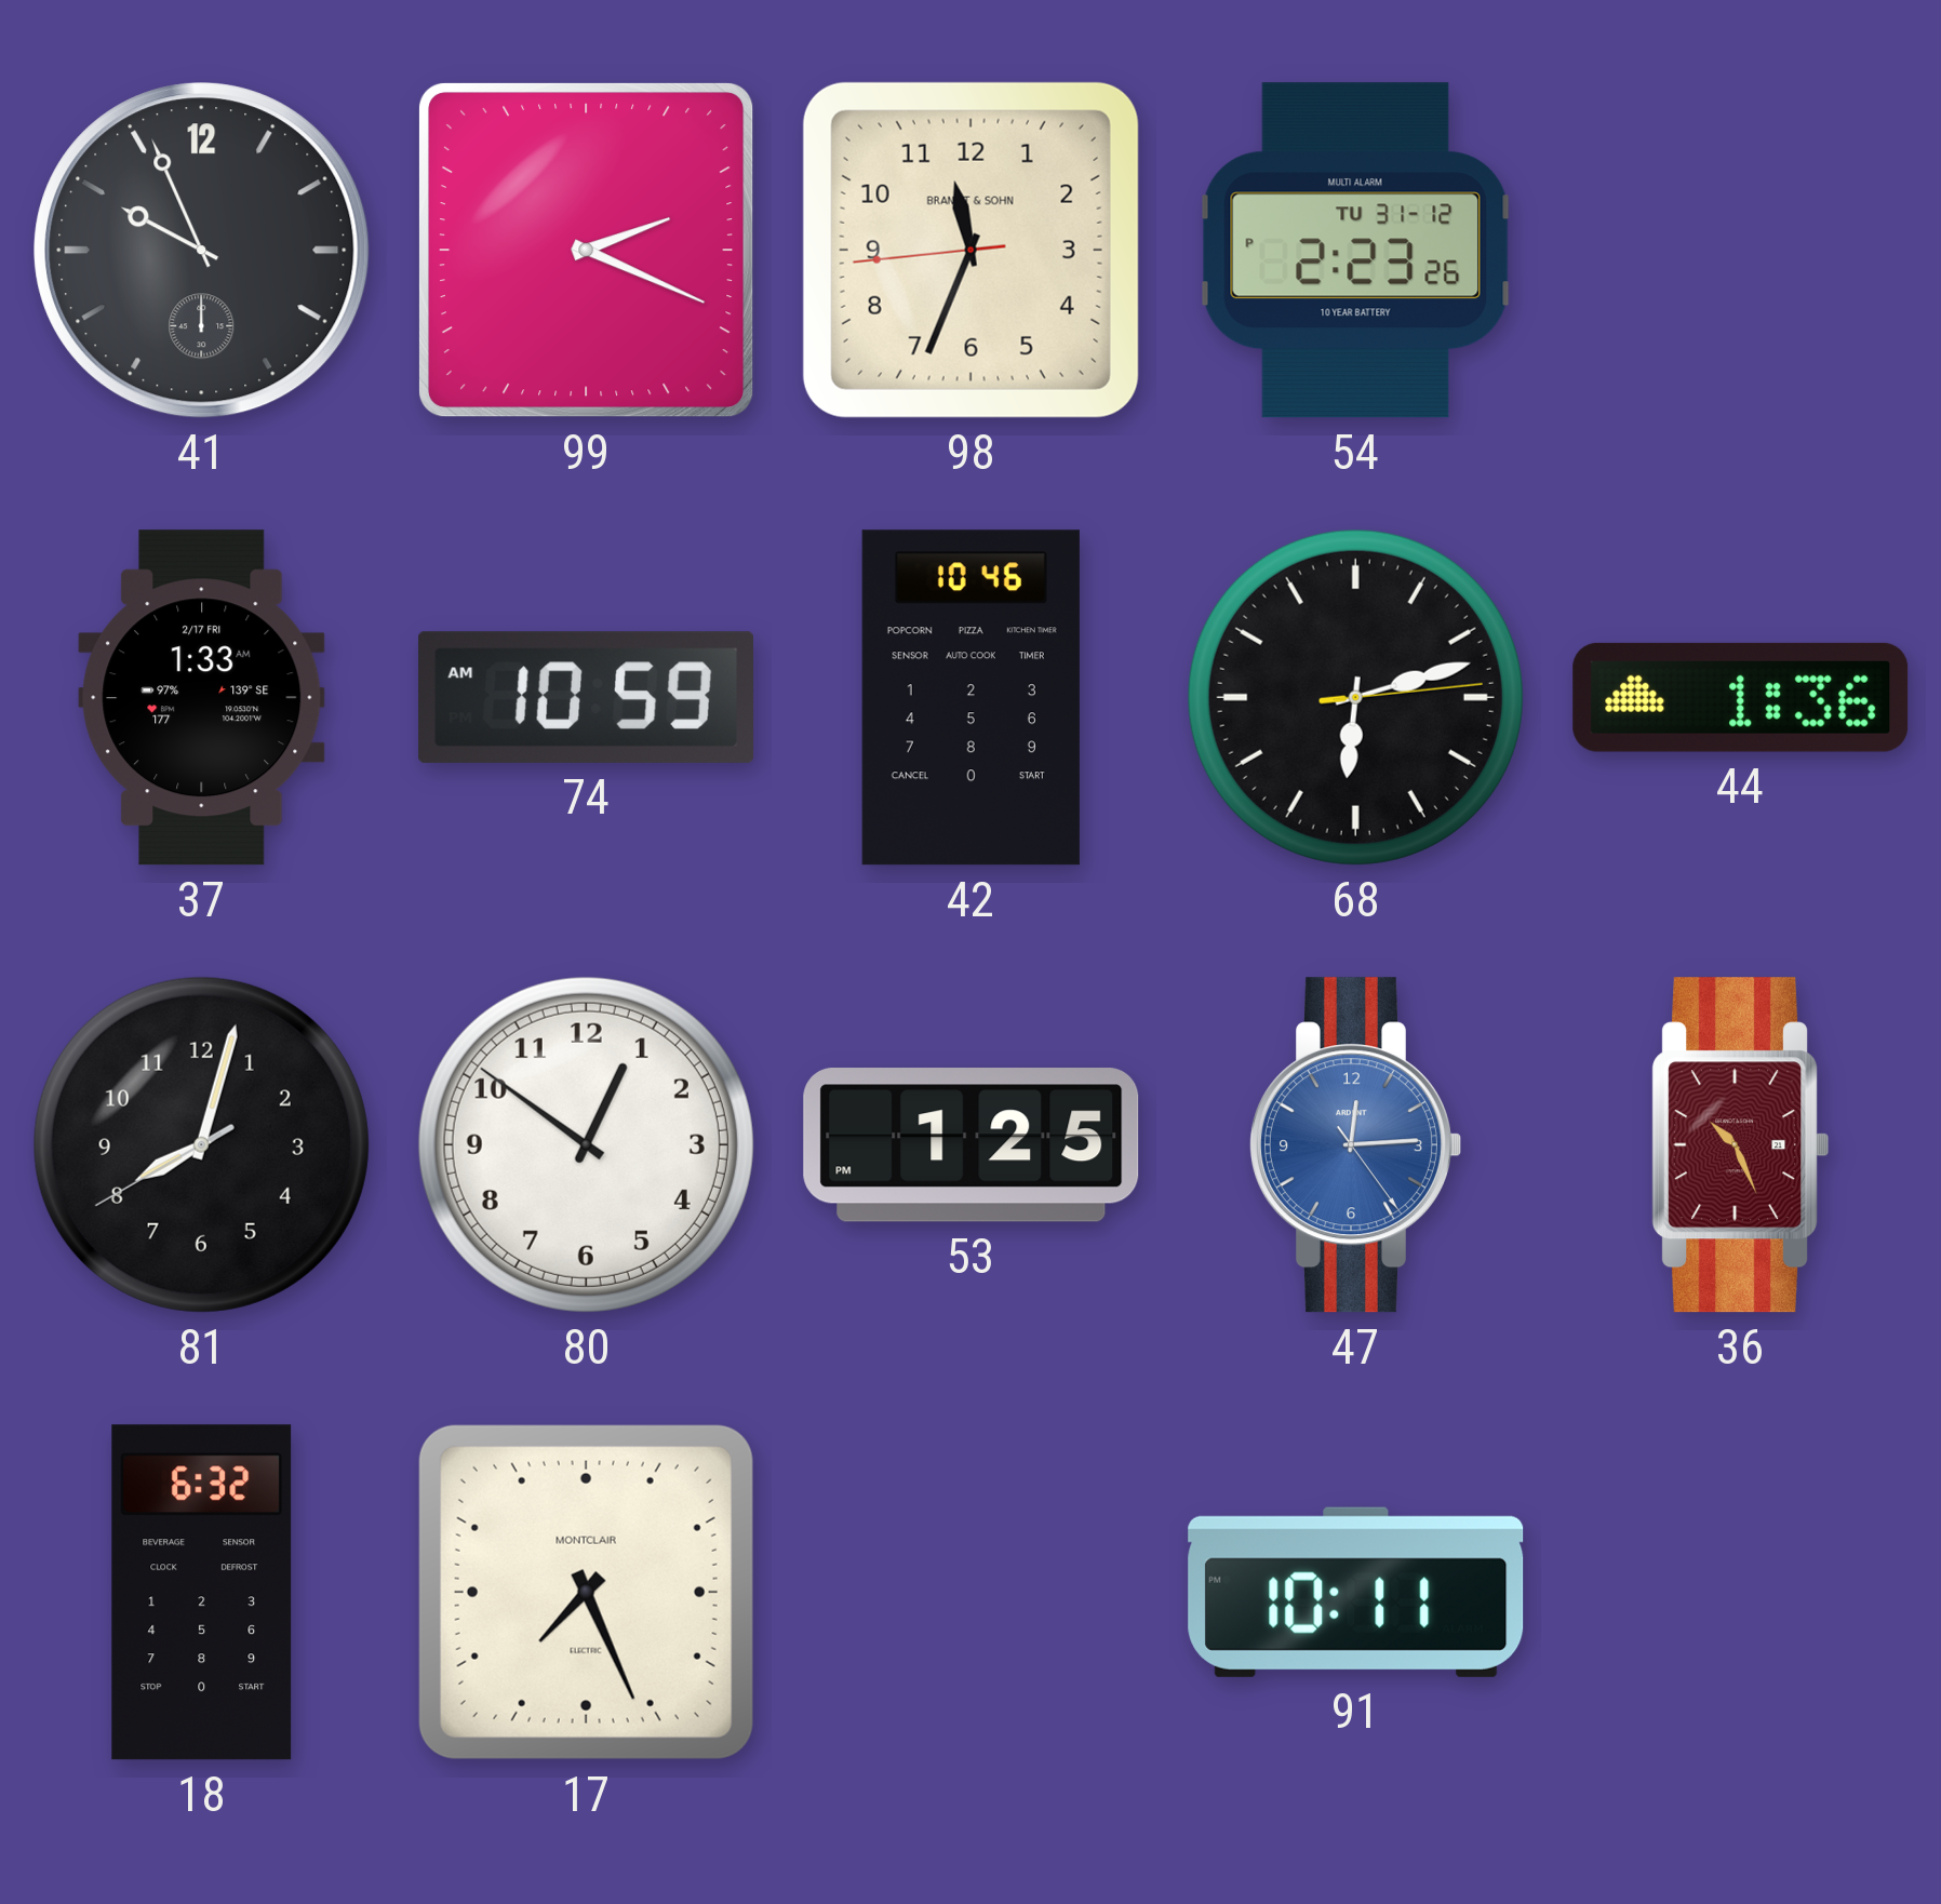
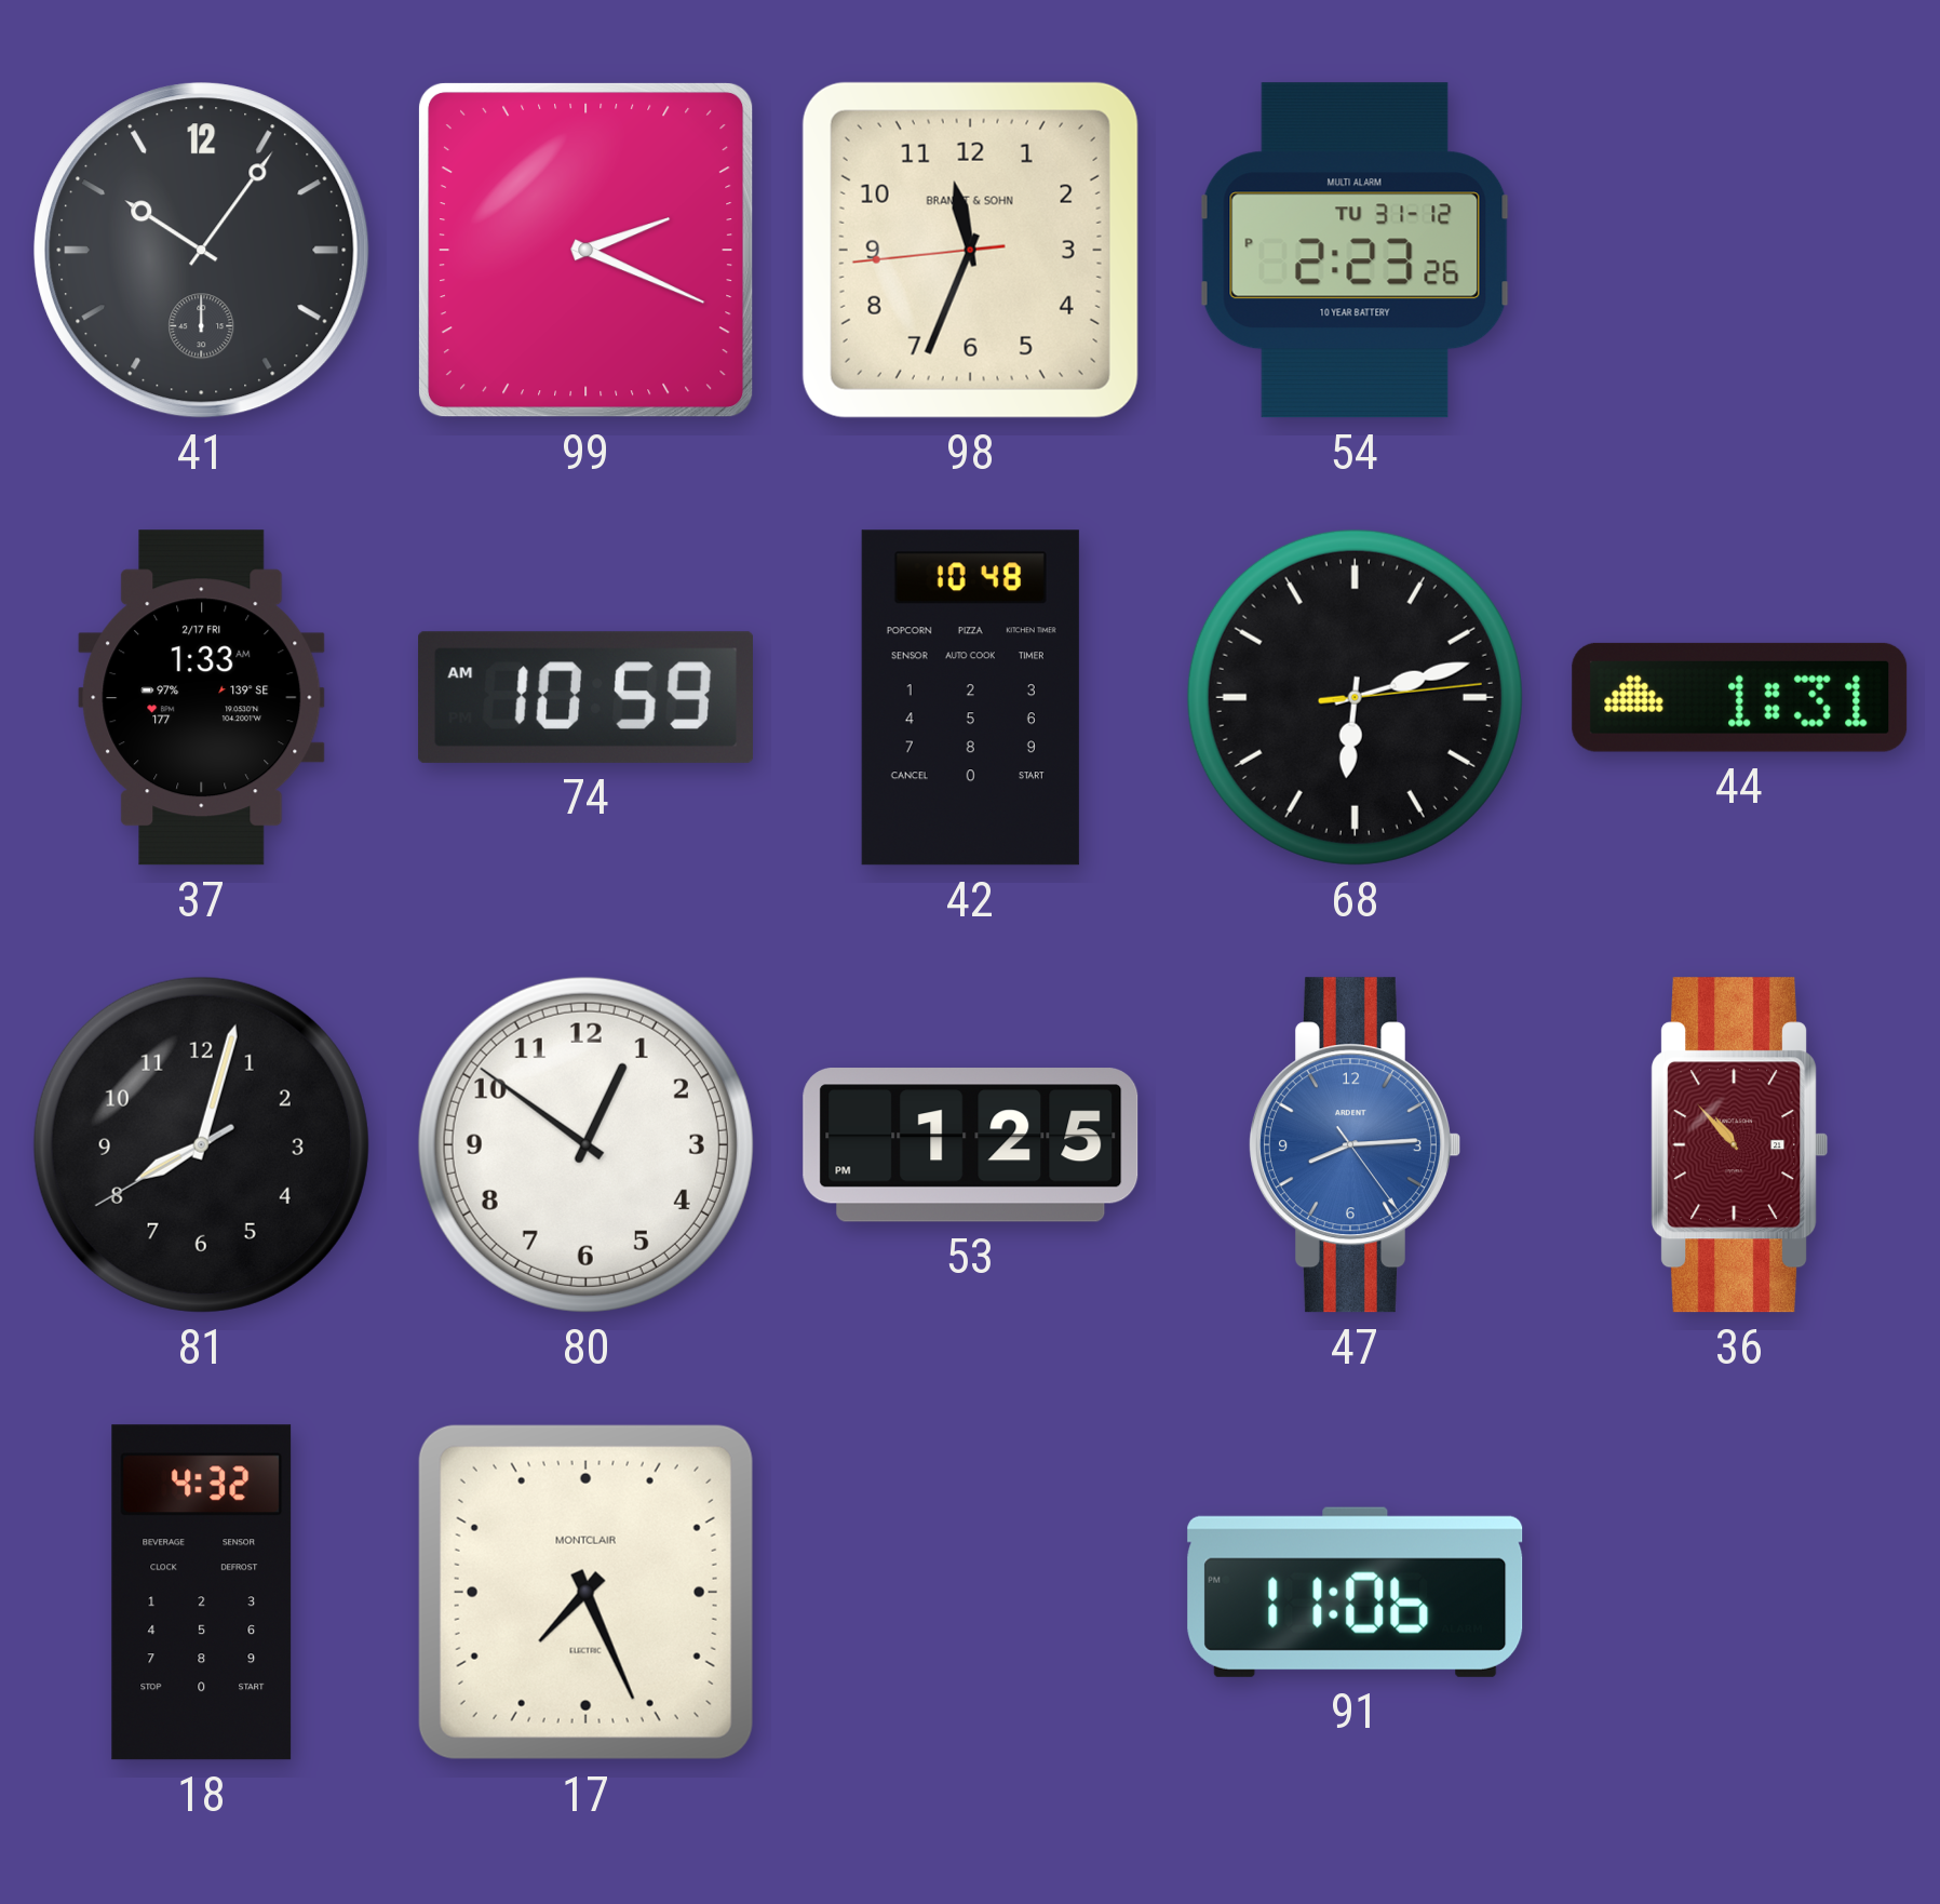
41: 9:56 -> 10:06 (202, 251)
42: 10:46 -> 10:48 (970, 698)
44: 1:36 -> 1:31 (1740, 697)
47: 12:14 -> 8:14 (1355, 1145)
36: 10:26 -> 10:53 (1740, 1145)
18: 6:32 -> 4:32 (202, 1593)
91: 10:11 -> 11:06 (1356, 1592)
